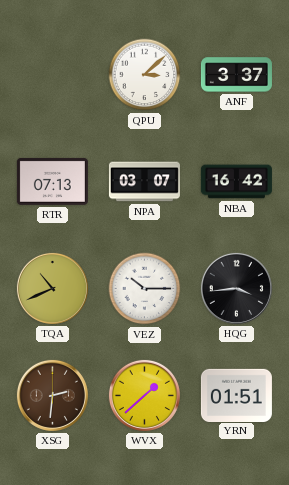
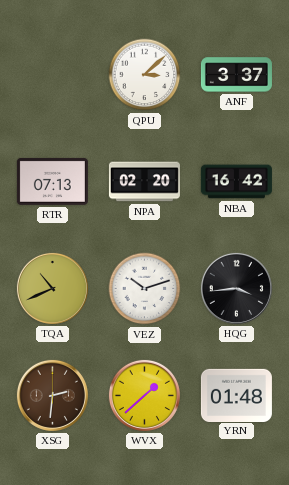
NPA: 03:07 -> 02:20 (144, 182)
VEZ: 10:15 -> 10:12 (145, 289)
YRN: 01:51 -> 01:48 (236, 395)
